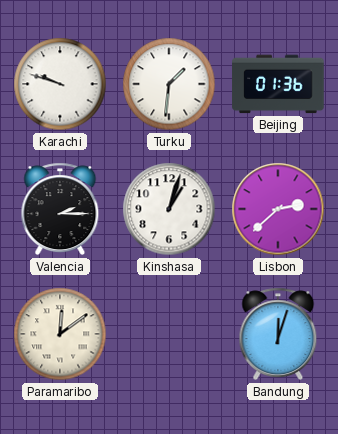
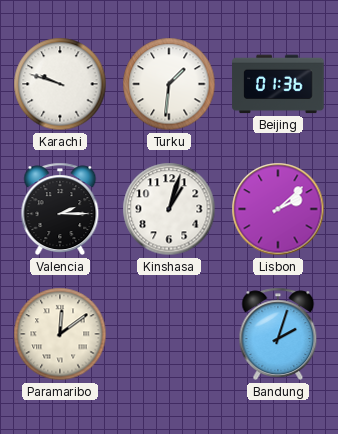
Lisbon: 2:38 -> 2:08 (278, 209)
Bandung: 12:03 -> 2:03 (278, 334)
